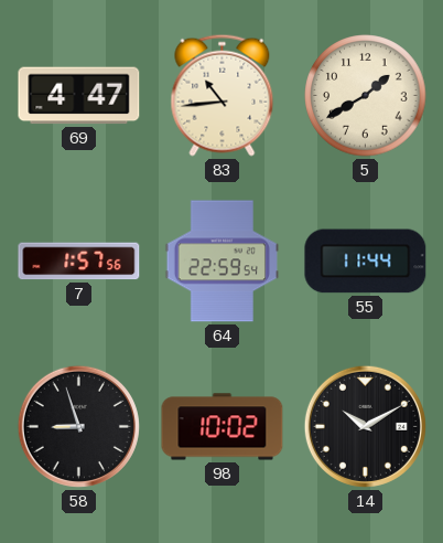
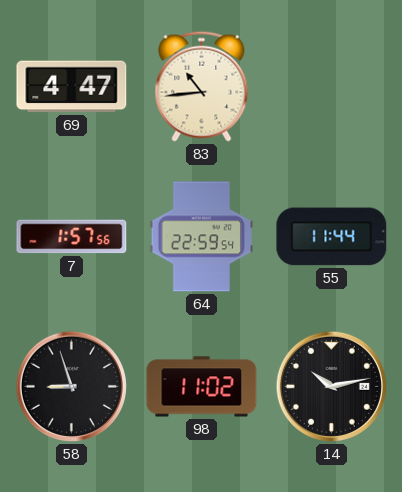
5: 1:40 -> none (366, 96)
98: 10:02 -> 11:02 (202, 387)
14: 10:10 -> 10:13 (331, 386)
